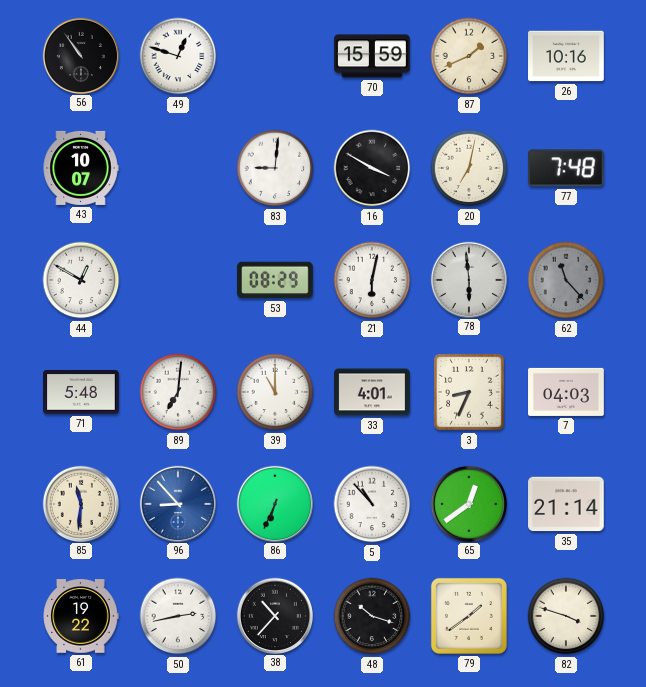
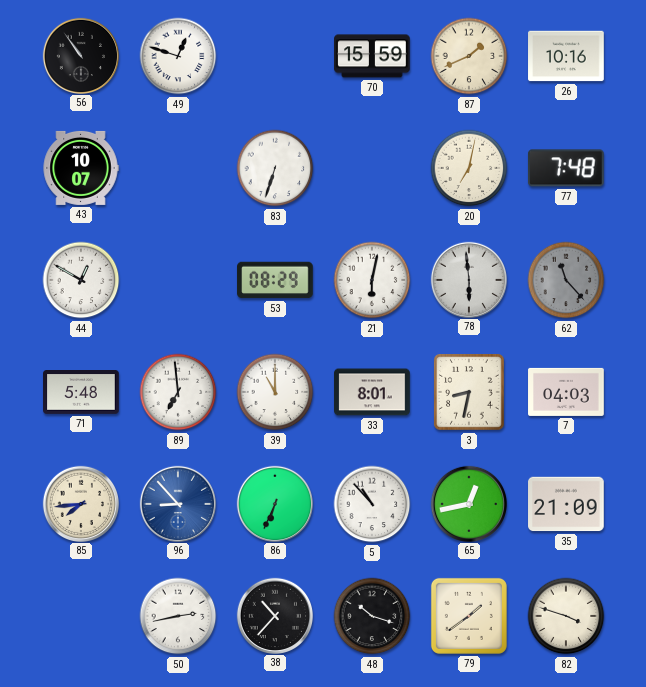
83: 9:01 -> 6:33 (275, 168)
16: 3:50 -> none (372, 168)
89: 7:01 -> 6:59 (178, 392)
33: 4:01 -> 8:01 (372, 392)
3: 8:34 -> 8:32 (469, 392)
85: 11:31 -> 7:44 (80, 503)
65: 12:39 -> 12:43 (468, 503)
35: 21:14 -> 21:09 (566, 504)
61: 19:22 -> none (81, 616)
